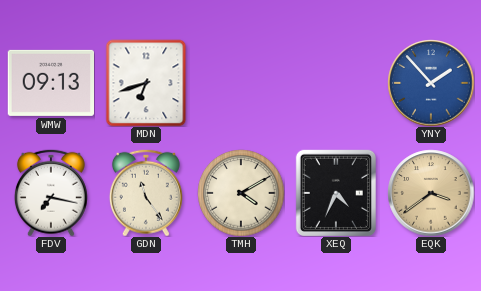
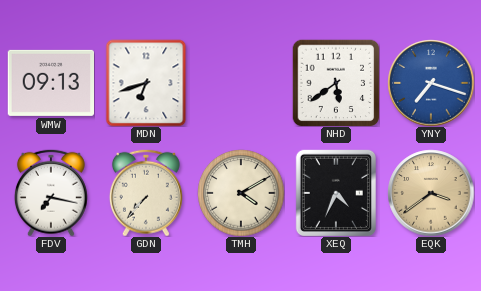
NHD: none -> 5:39 (336, 83)
YNY: 1:53 -> 7:18 (431, 83)
GDN: 11:24 -> 7:37 (146, 193)
